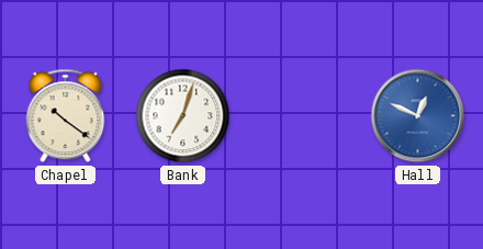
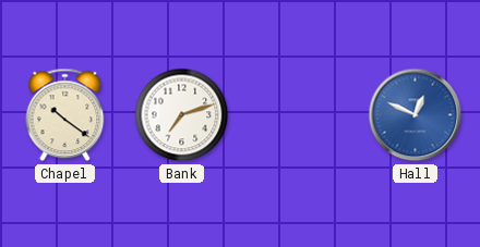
Bank: 7:03 -> 7:12 (182, 115)
